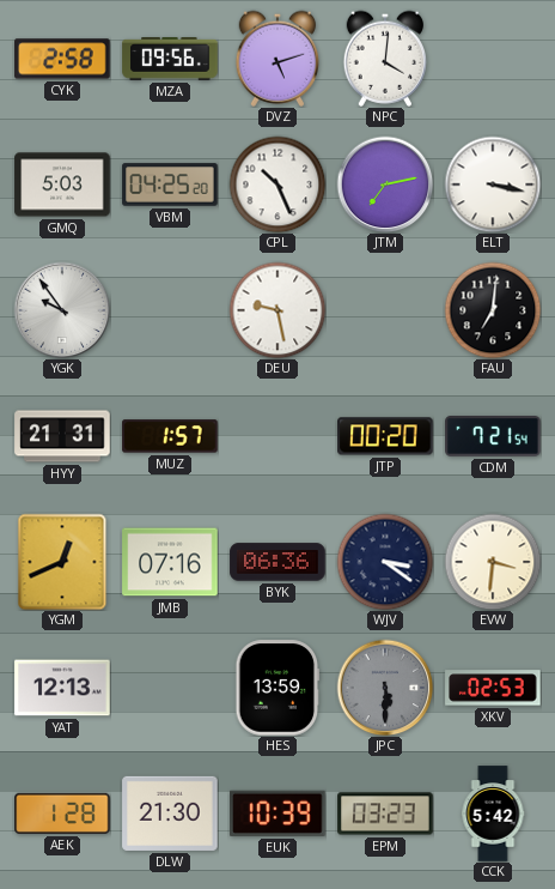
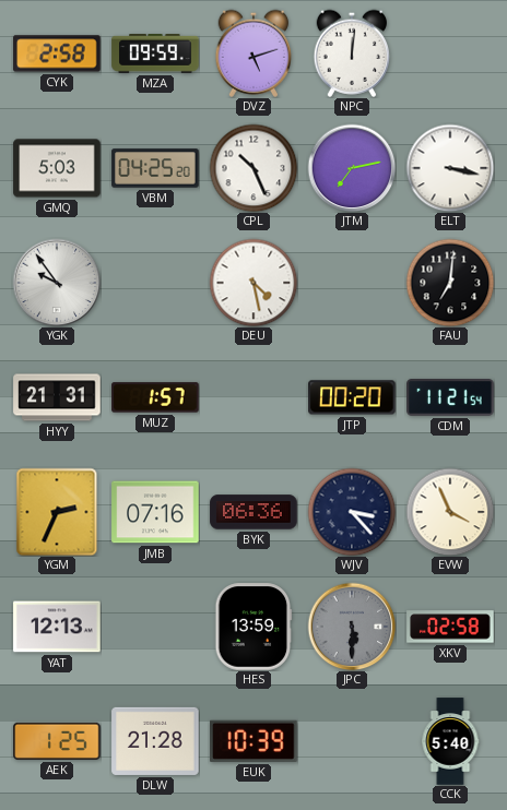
MZA: 09:56 -> 09:59 (155, 55)
NPC: 4:01 -> 12:01 (351, 53)
DEU: 9:28 -> 4:28 (253, 283)
CDM: 7:21 -> 11:21 (450, 398)
YGM: 12:41 -> 2:34 (57, 512)
WJV: 3:21 -> 3:23 (352, 512)
EVW: 3:31 -> 3:56 (450, 512)
XKV: 02:53 -> 02:58 (450, 627)
AEK: 1:28 -> 1:25 (57, 741)
DLW: 21:30 -> 21:28 (155, 741)
EPM: 03:23 -> none (385, 814)
CCK: 5:42 -> 5:40 (450, 741)
